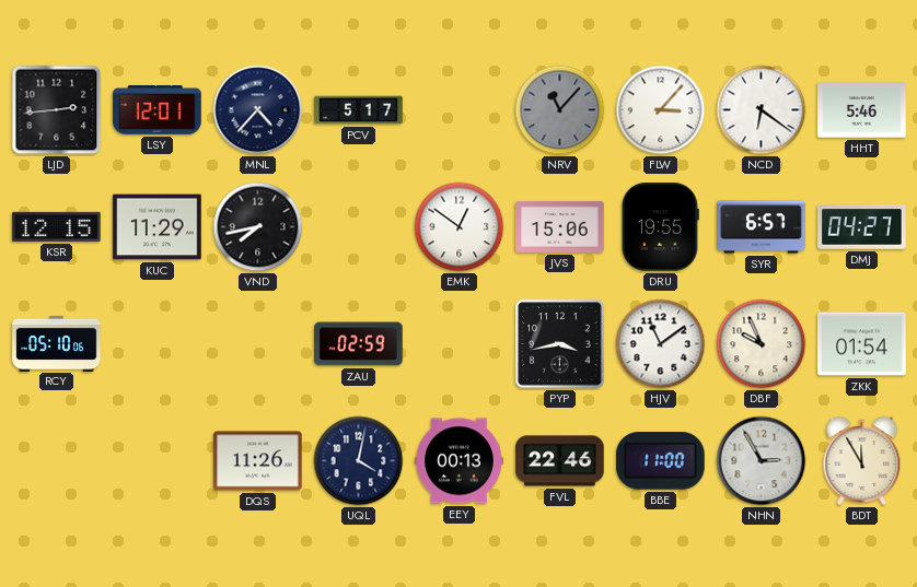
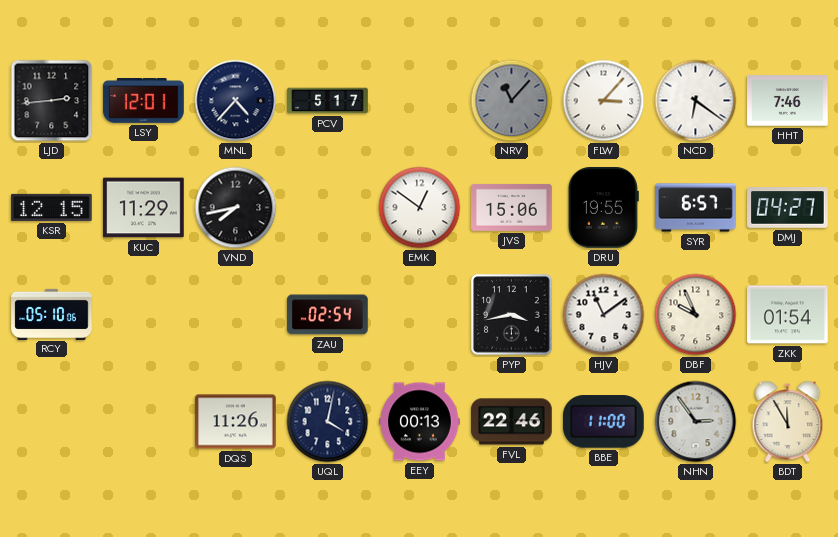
HHT: 5:46 -> 7:46 (788, 101)
ZAU: 02:59 -> 02:54 (328, 315)
NHN: 2:55 -> 2:54 (696, 422)
